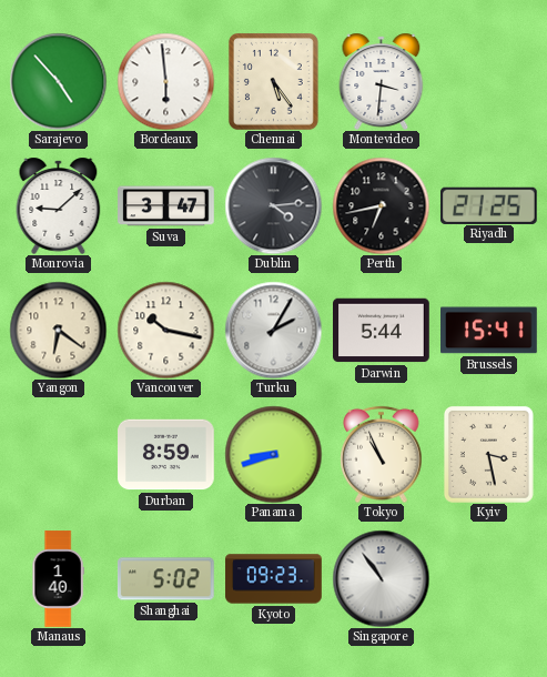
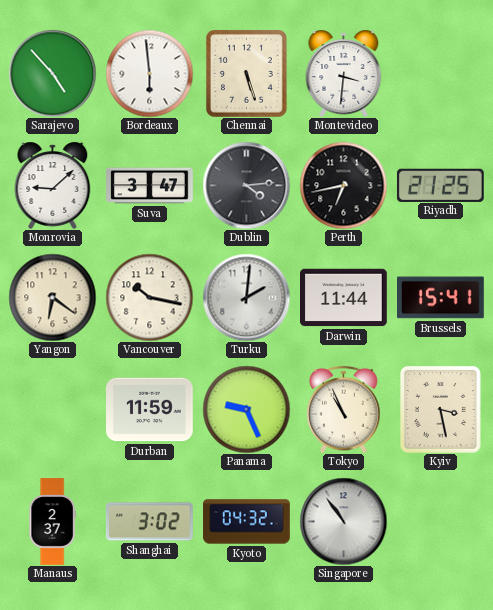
Chennai: 5:24 -> 5:27 (246, 73)
Turku: 2:05 -> 2:01 (246, 297)
Darwin: 5:44 -> 11:44 (344, 298)
Durban: 8:59 -> 11:59 (150, 410)
Panama: 8:42 -> 9:26 (246, 409)
Manaus: 1:40 -> 2:37 (52, 522)
Shanghai: 5:02 -> 3:02 (150, 522)
Kyoto: 09:23 -> 04:32 (247, 522)
